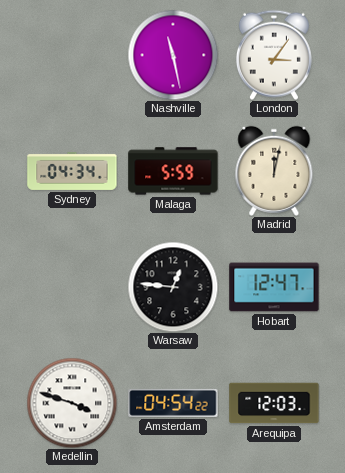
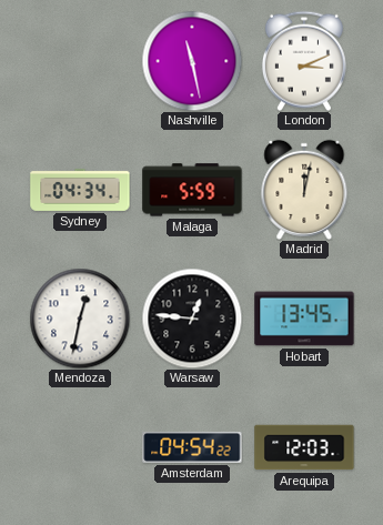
London: 3:06 -> 3:11 (304, 61)
Mendoza: none -> 12:32 (80, 319)
Hobart: 12:47 -> 13:45 (304, 319)
Medellin: 3:48 -> none (72, 403)
